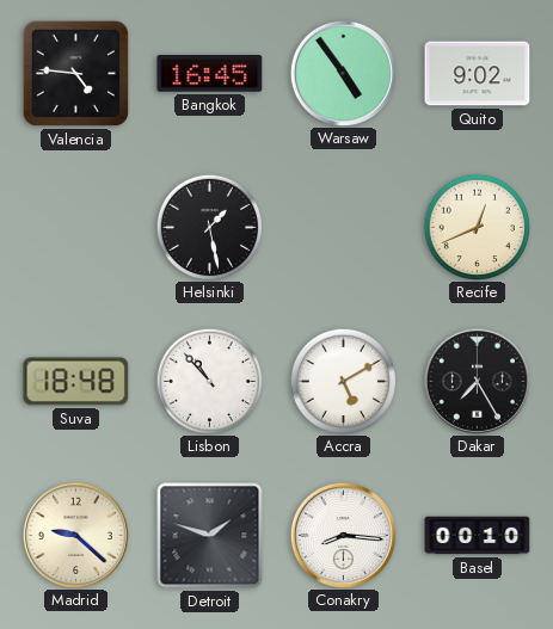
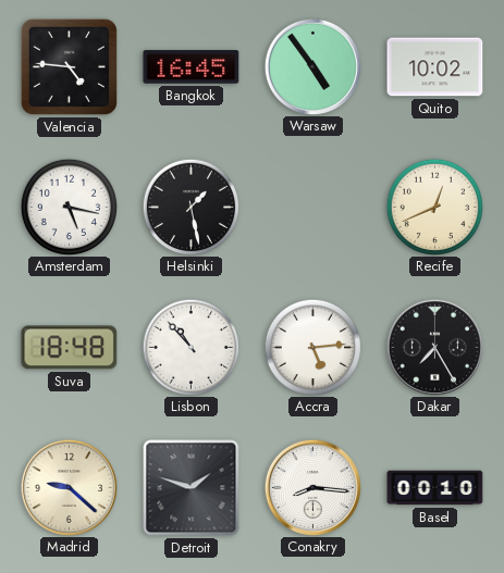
Quito: 9:02 -> 10:02 (435, 67)
Amsterdam: none -> 5:17 (69, 207)
Accra: 5:10 -> 5:14 (312, 347)
